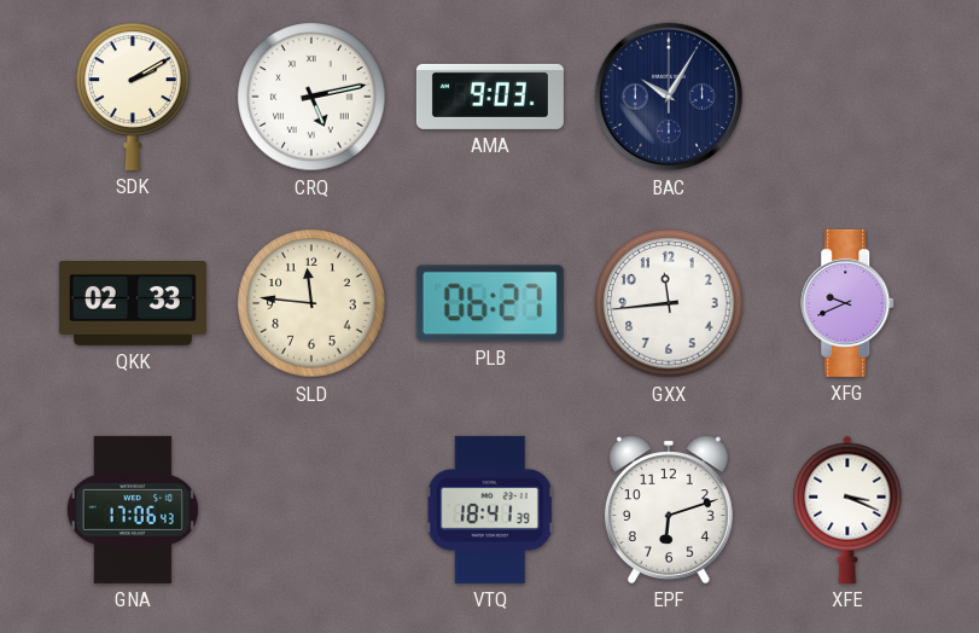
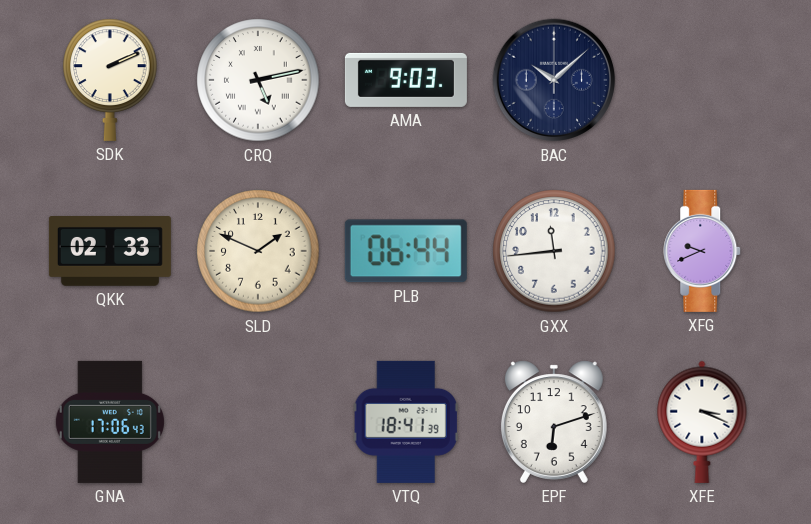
SDK: 2:10 -> 2:11 (110, 80)
BAC: 10:05 -> 10:08 (554, 80)
SLD: 11:46 -> 1:49 (258, 251)
PLB: 06:27 -> 06:44 (406, 251)
